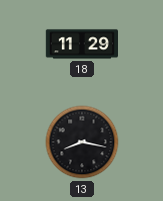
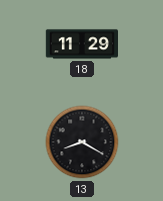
13: 8:17 -> 8:20 (82, 142)
